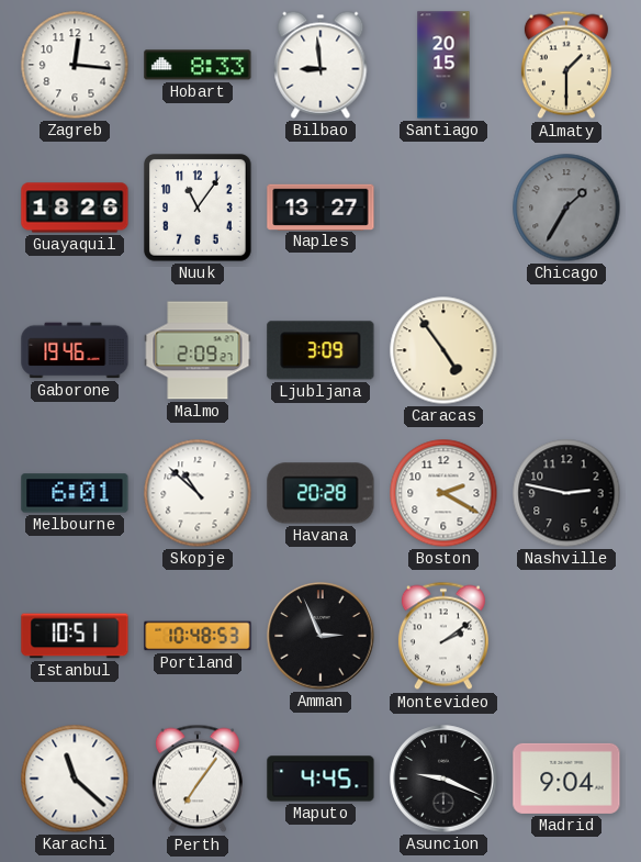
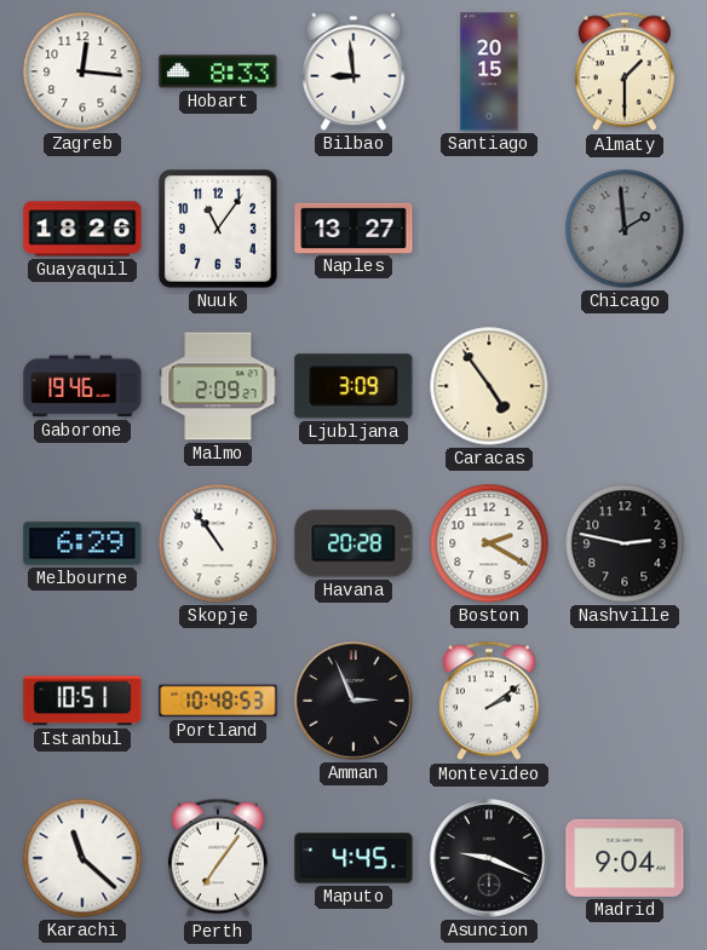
Chicago: 1:35 -> 1:59 (625, 229)
Melbourne: 6:01 -> 6:29 (82, 543)
Skopje: 10:52 -> 10:54 (218, 543)
